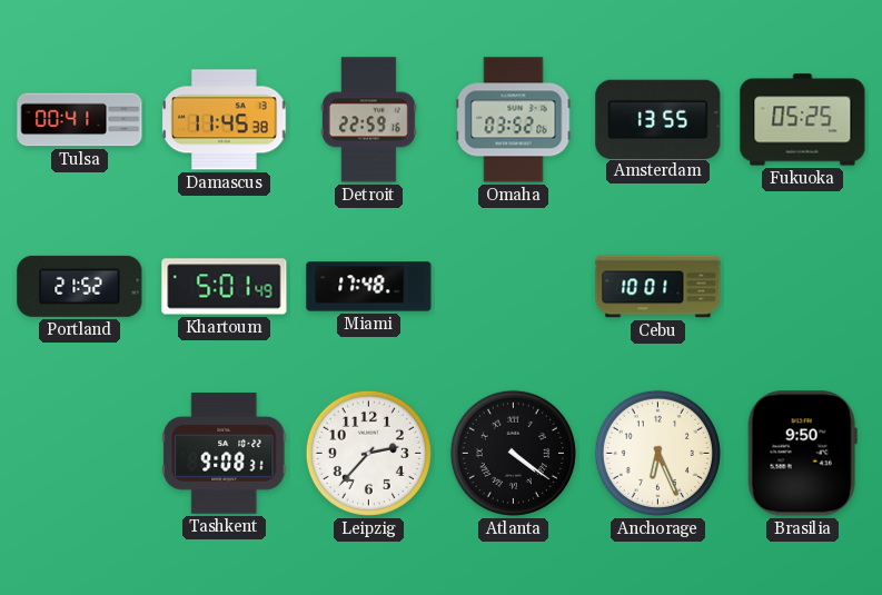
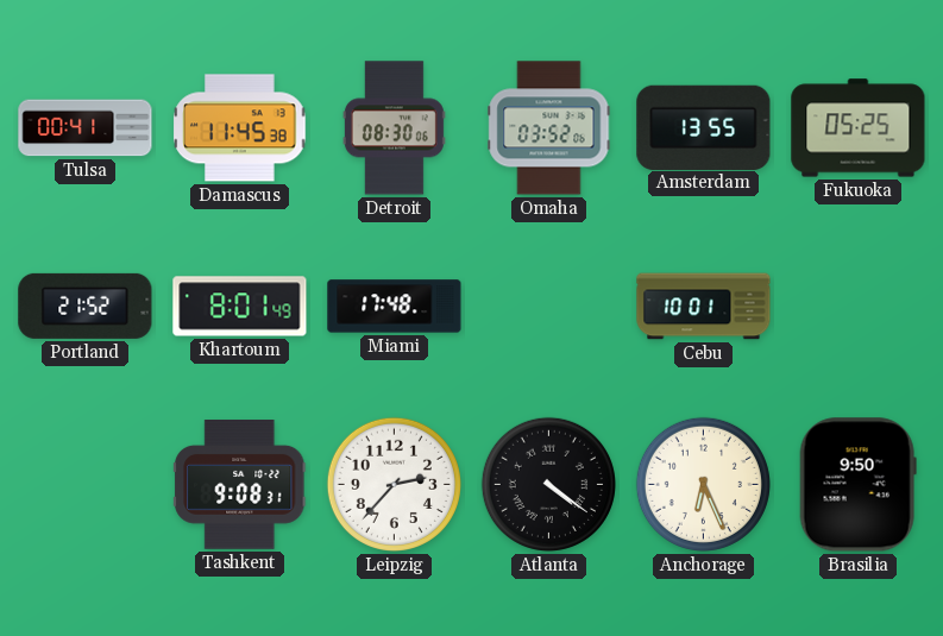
Detroit: 22:59 -> 08:30 (394, 128)
Khartoum: 5:01 -> 8:01 (240, 307)
